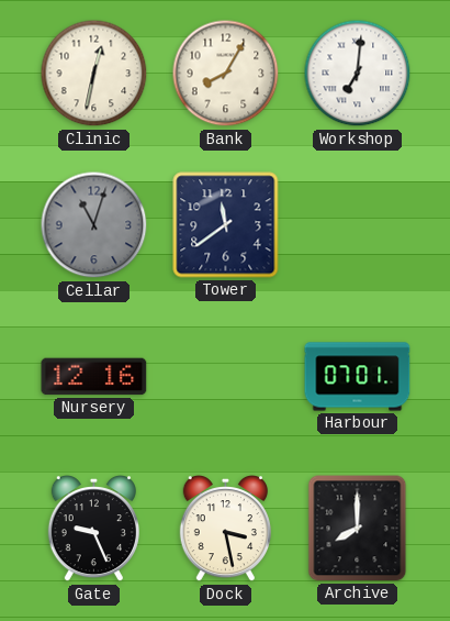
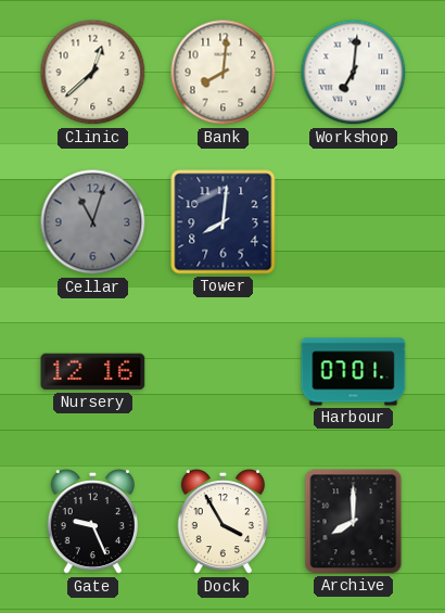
Clinic: 12:32 -> 12:38 (93, 73)
Bank: 8:05 -> 8:01 (224, 73)
Tower: 11:39 -> 8:01 (224, 222)
Dock: 3:28 -> 3:55 (223, 522)
